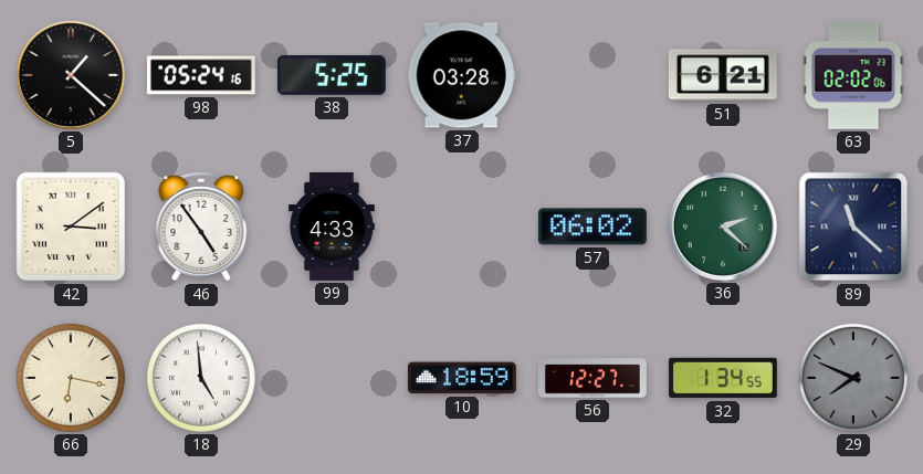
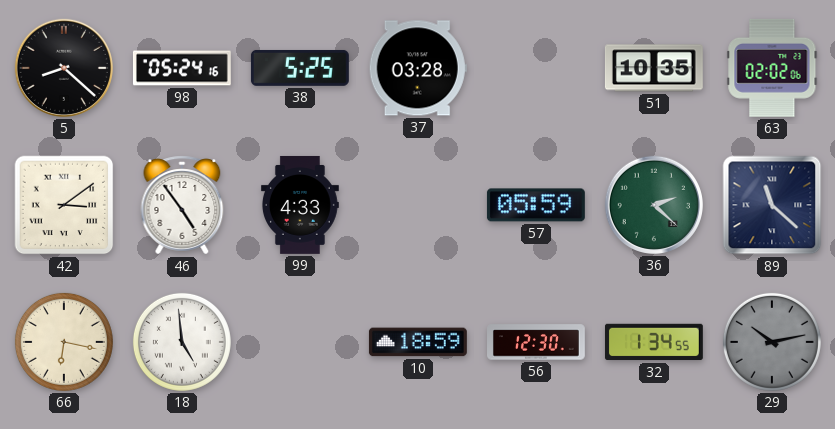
5: 1:22 -> 8:22 (64, 68)
51: 6:21 -> 10:35 (654, 68)
57: 06:02 -> 05:59 (536, 205)
56: 12:27 -> 12:30 (537, 342)
29: 7:49 -> 10:13 (772, 342)
